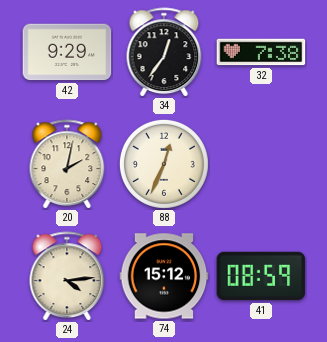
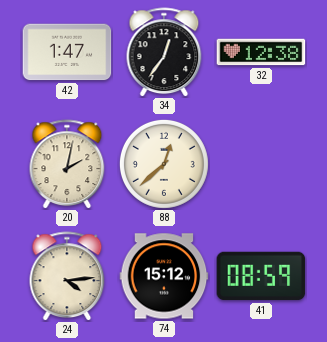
42: 9:29 -> 1:47 (67, 52)
32: 7:38 -> 12:38 (261, 52)
88: 12:34 -> 12:38 (164, 164)
